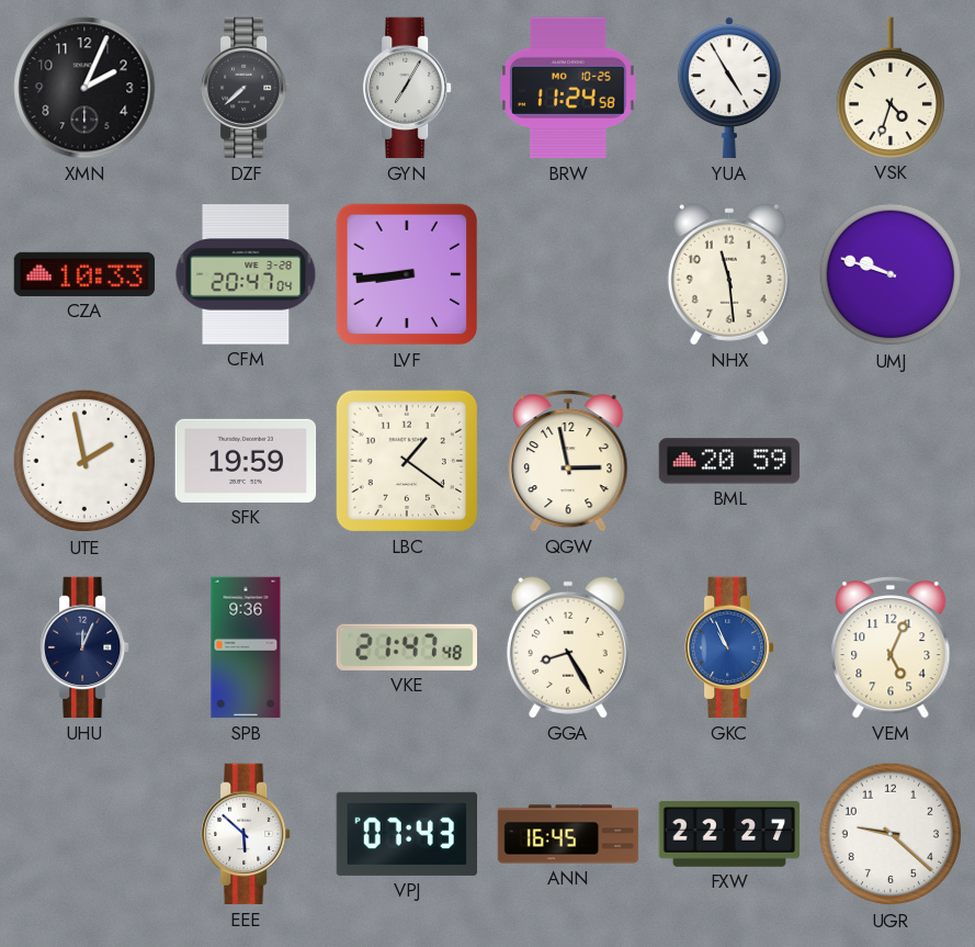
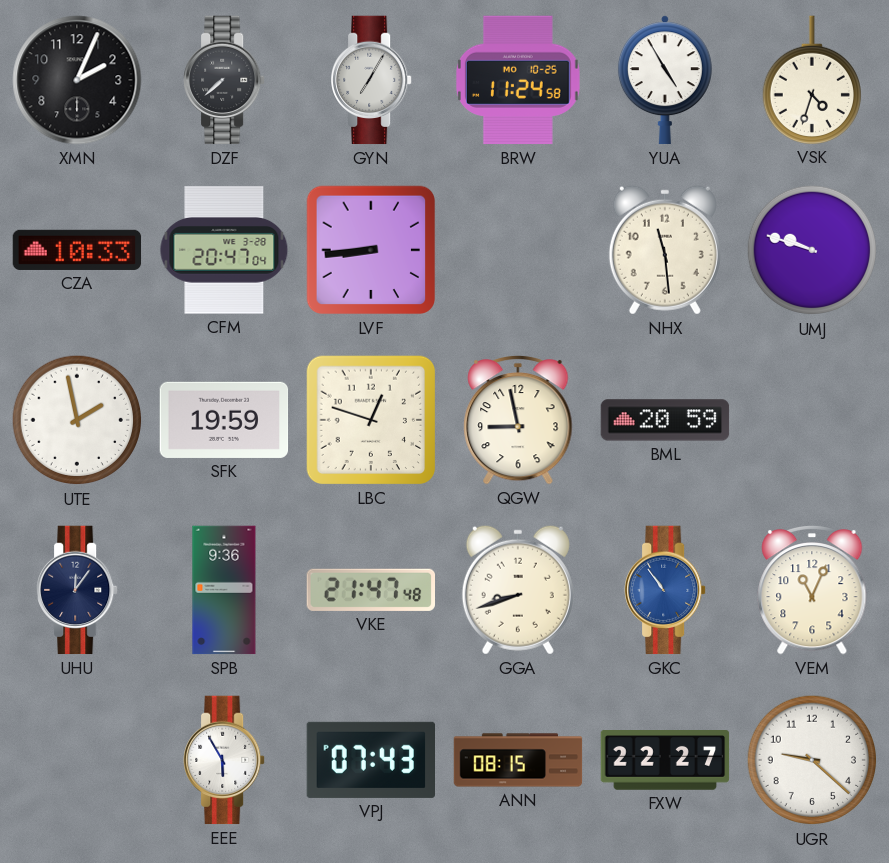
LBC: 1:21 -> 12:48 (371, 420)
QGW: 2:58 -> 8:58 (518, 420)
UHU: 12:04 -> 12:06 (77, 590)
GGA: 8:25 -> 8:42 (518, 590)
GKC: 10:56 -> 10:54 (665, 590)
VEM: 5:04 -> 11:04 (812, 590)
EEE: 5:52 -> 5:55 (224, 760)
ANN: 16:45 -> 08:15 (518, 760)
